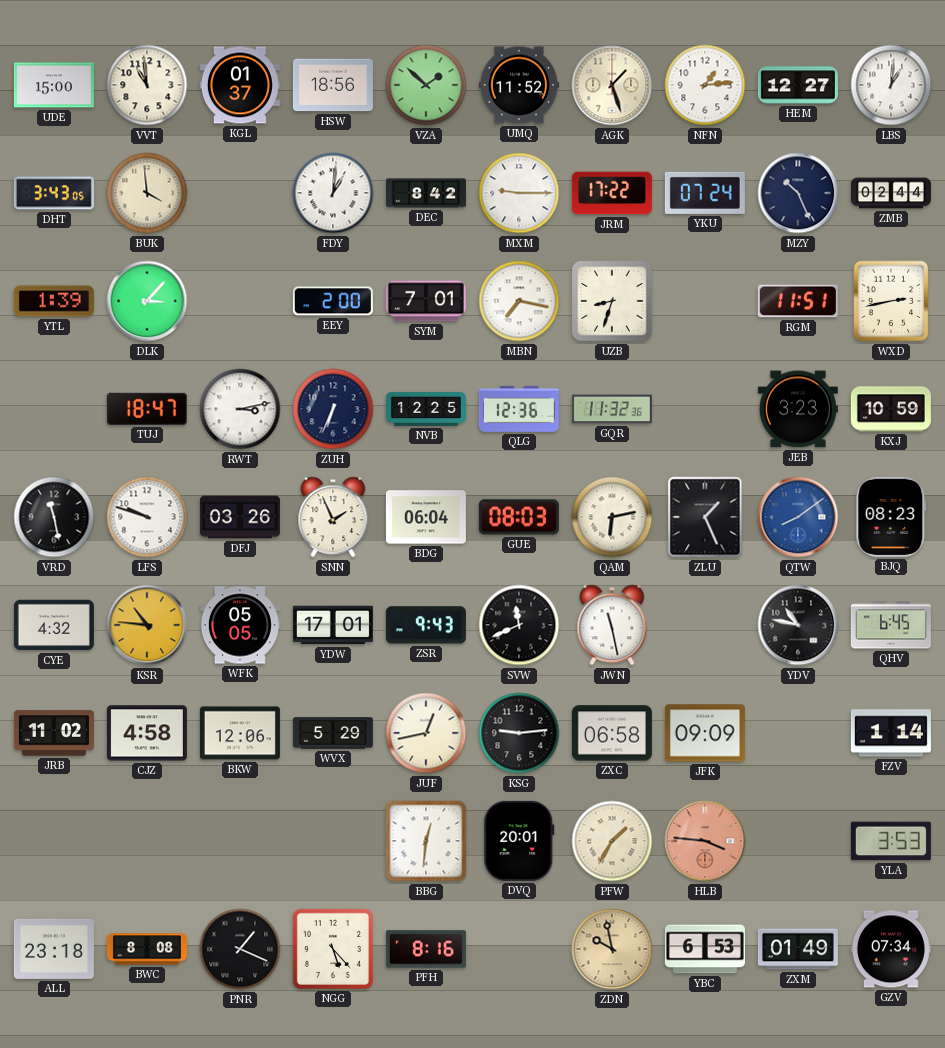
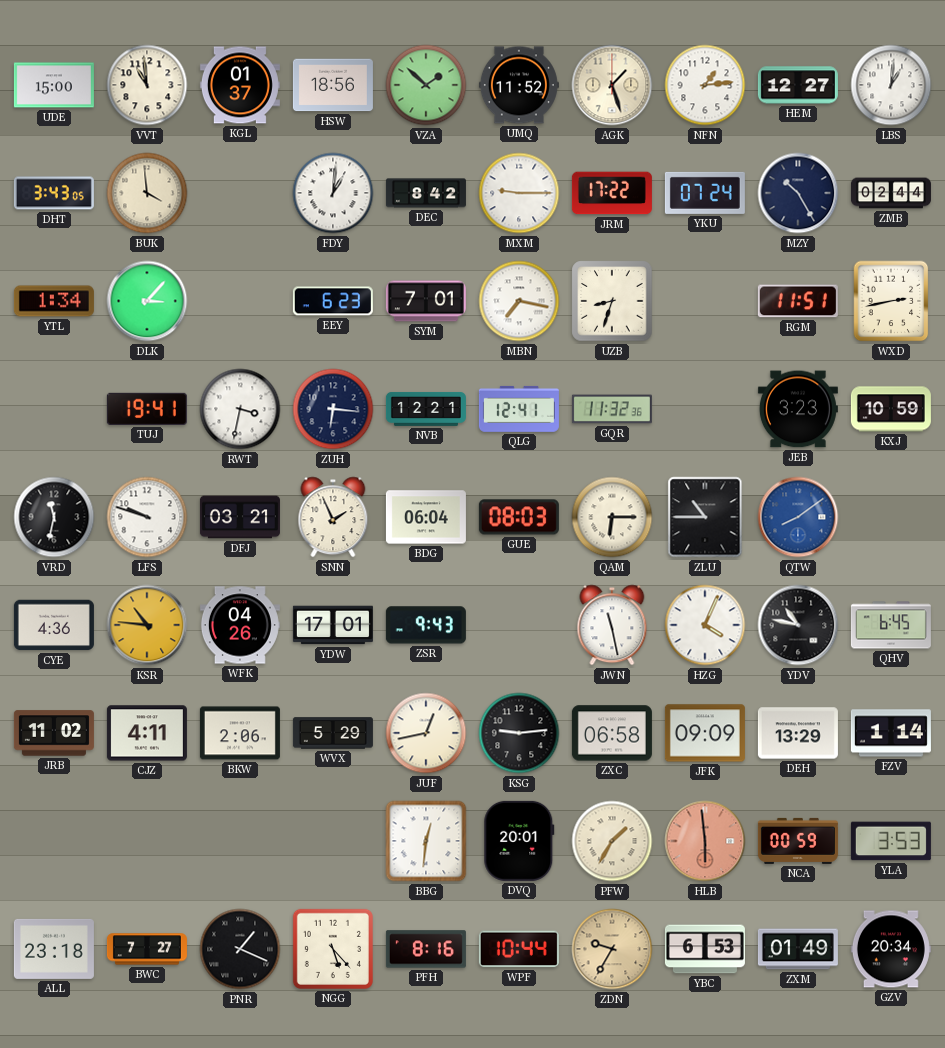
MZY: 10:26 -> 10:25 (798, 193)
YTL: 1:39 -> 1:34 (54, 301)
EEY: 2:00 -> 6:23 (333, 301)
TUJ: 18:47 -> 19:41 (147, 409)
RWT: 3:13 -> 3:32 (240, 409)
ZUH: 6:34 -> 6:16 (333, 409)
NVB: 12:25 -> 12:21 (426, 409)
QLG: 12:36 -> 12:41 (519, 409)
VRD: 11:28 -> 11:32 (54, 517)
DFJ: 03:26 -> 03:21 (240, 517)
QAM: 6:13 -> 6:15 (612, 517)
ZLU: 1:26 -> 10:45 (705, 517)
BJQ: 08:23 -> none (891, 517)
CYE: 4:32 -> 4:36 (54, 625)
WFK: 05:05 -> 04:26 (240, 625)
SVW: 11:41 -> none (519, 625)
HZG: none -> 4:04 (705, 625)
CJZ: 4:58 -> 4:11 (147, 733)
BKW: 12:06 -> 2:06 (240, 733)
DEH: none -> 13:29 (798, 733)
HLB: 3:46 -> 5:59 (705, 841)
NCA: none -> 00:59 (798, 841)
BWC: 8:08 -> 7:27 (147, 949)
WPF: none -> 10:44 (519, 949)
ZDN: 9:58 -> 9:35 (612, 949)
GZV: 07:34 -> 20:34 (891, 949)
